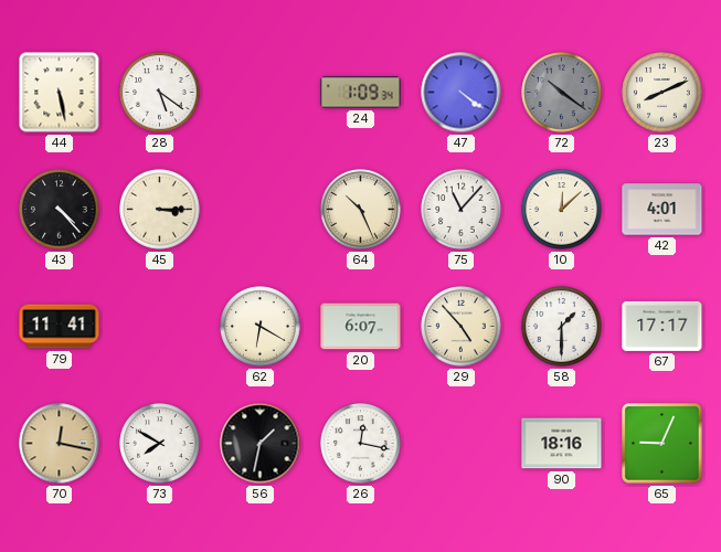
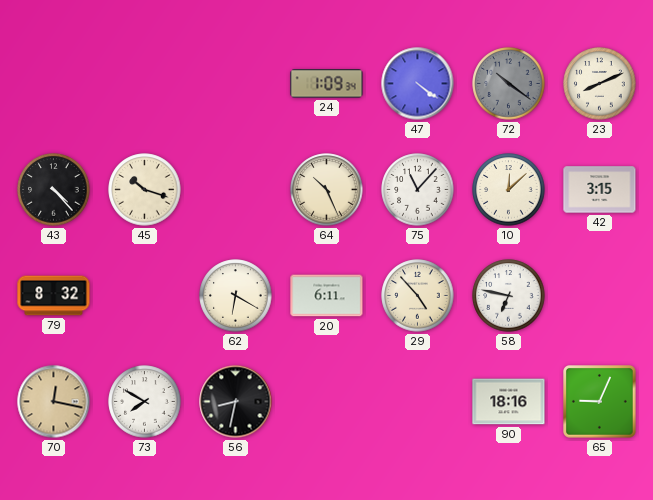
44: 5:28 -> none (60, 93)
28: 5:21 -> none (160, 93)
45: 3:15 -> 10:18 (145, 190)
42: 4:01 -> 3:15 (600, 190)
79: 11:41 -> 8:32 (54, 296)
20: 6:07 -> 6:11 (327, 296)
58: 1:30 -> 6:47 (509, 296)
67: 17:17 -> none (662, 326)
56: 1:32 -> 8:32 (236, 402)
26: 12:17 -> none (361, 444)
